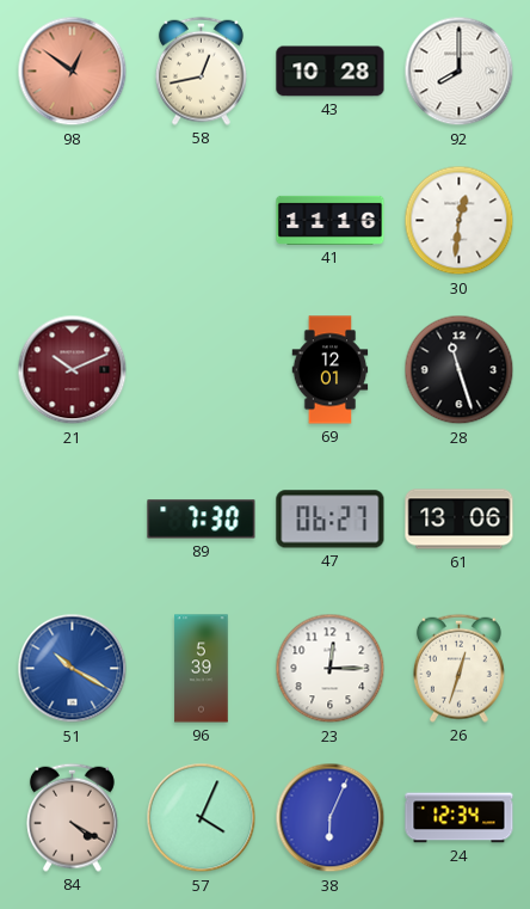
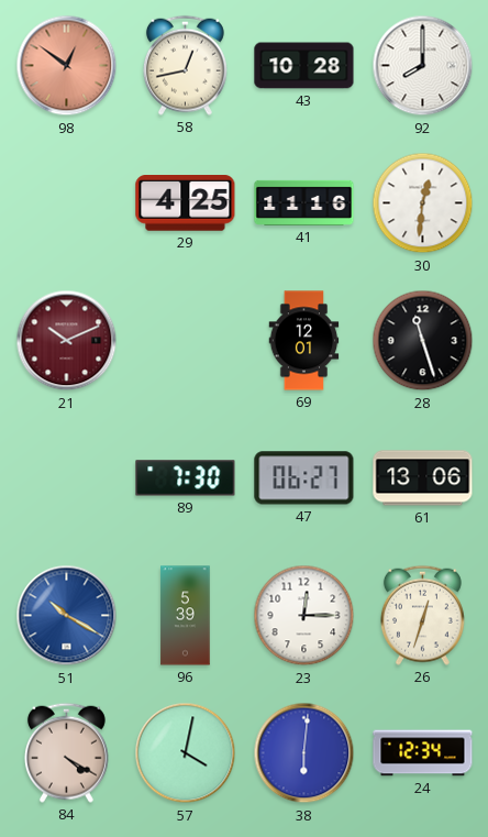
29: none -> 4:25 (186, 203)
57: 4:04 -> 4:02 (186, 753)
38: 6:04 -> 6:01 (304, 753)
